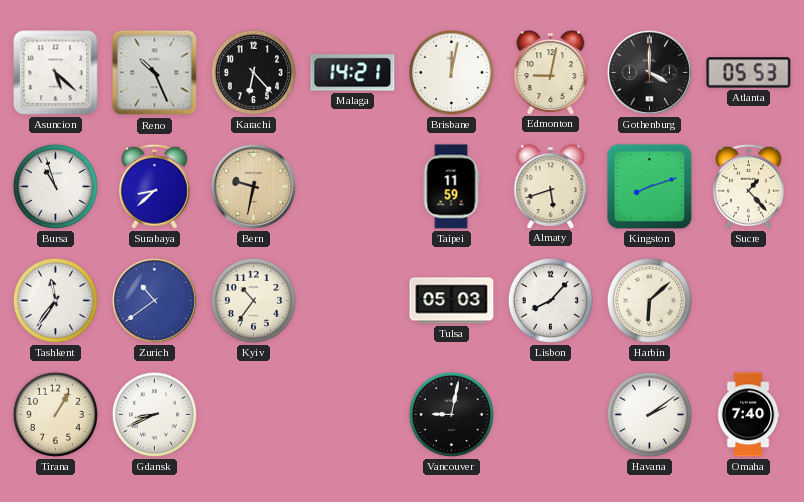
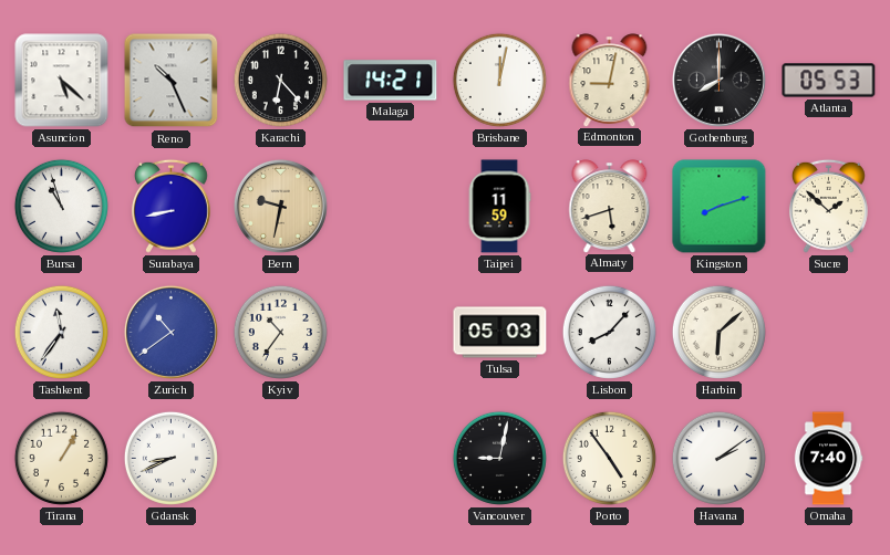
Gothenburg: 4:00 -> 8:00 (718, 80)
Surabaya: 8:38 -> 8:43 (170, 206)
Sucre: 1:23 -> 1:52 (828, 206)
Porto: none -> 4:54 (609, 458)
